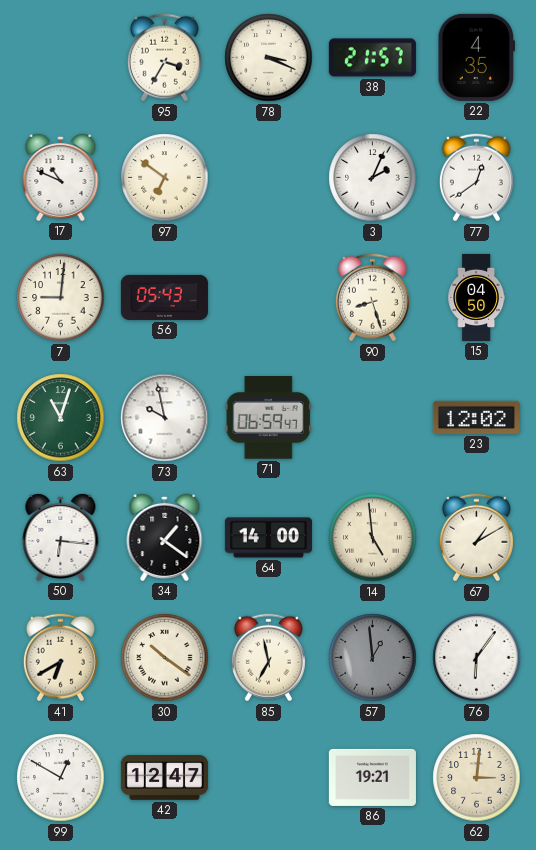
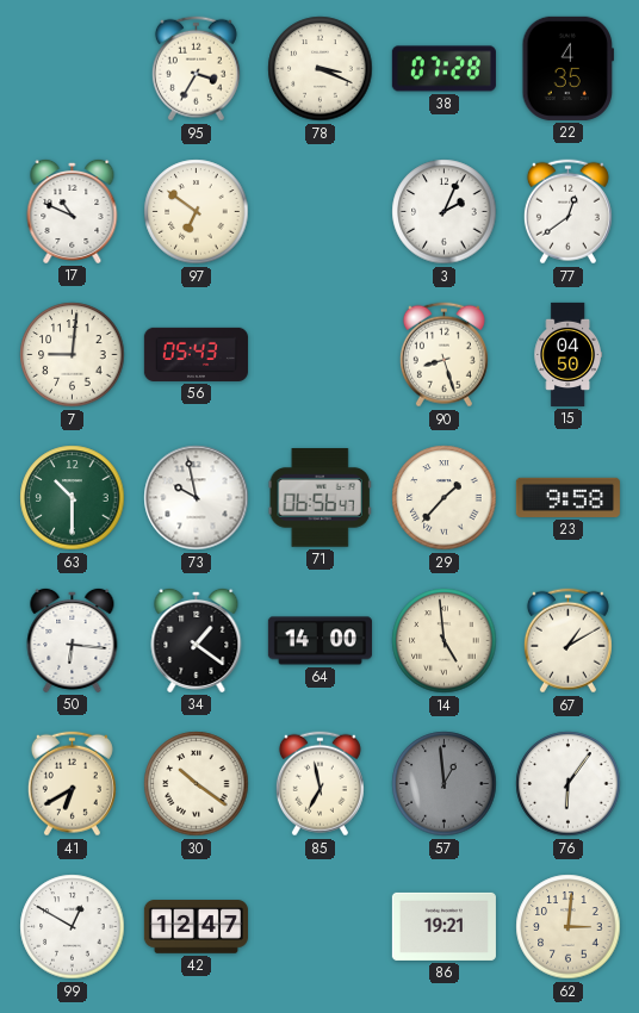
38: 21:57 -> 07:28 (443, 69)
63: 11:03 -> 10:30 (73, 498)
71: 06:59 -> 06:56 (319, 498)
29: none -> 1:37 (445, 498)
23: 12:02 -> 9:58 (567, 497)
